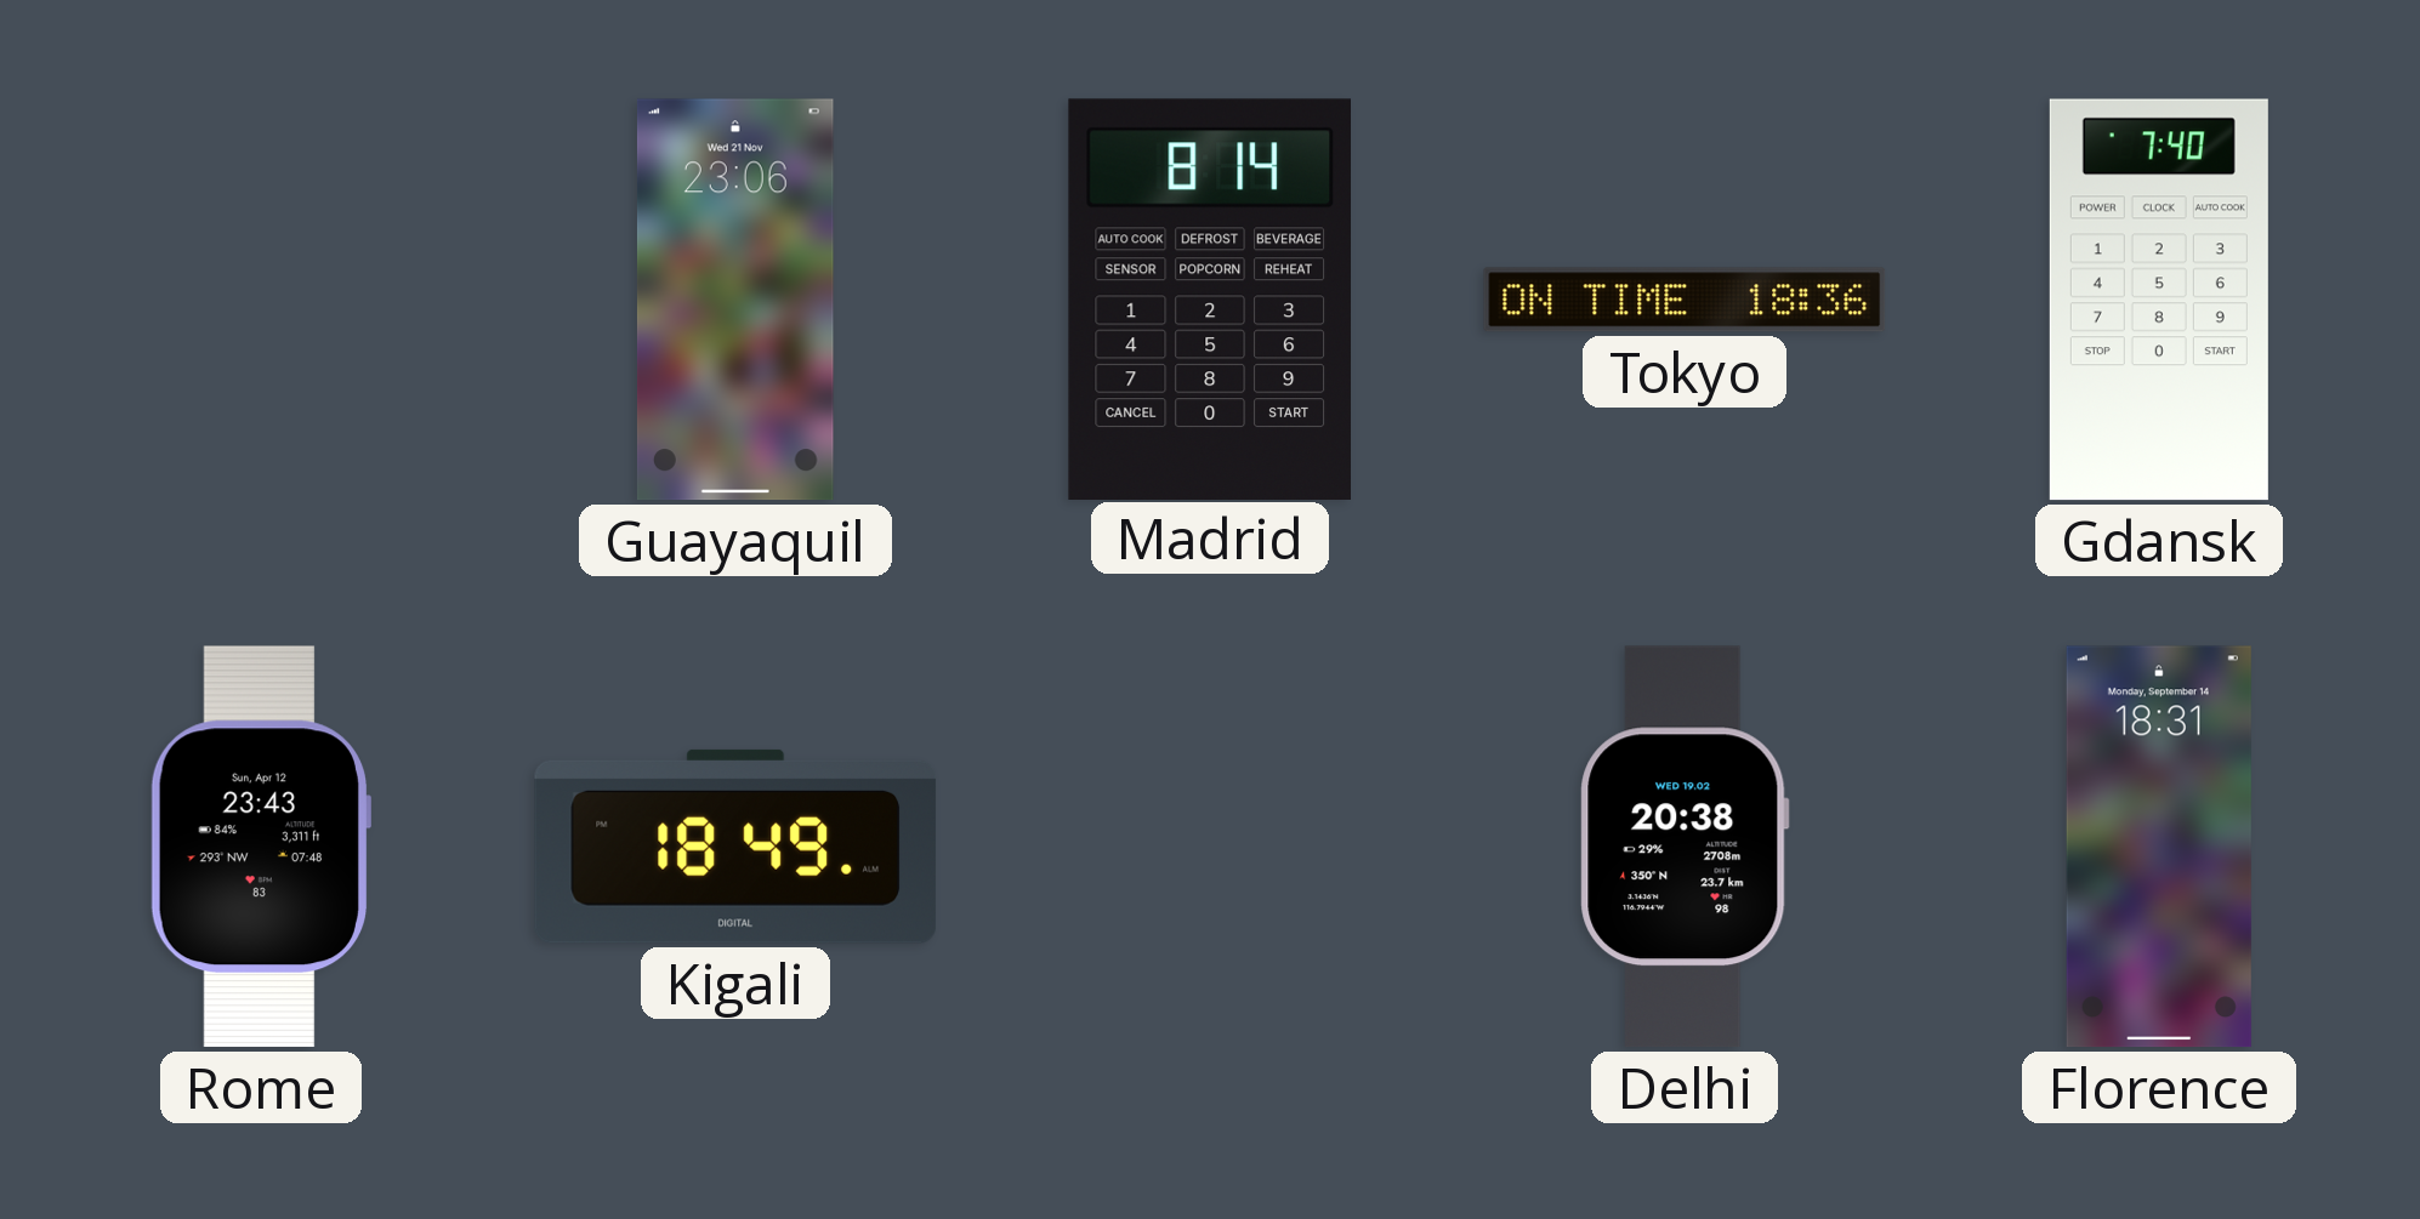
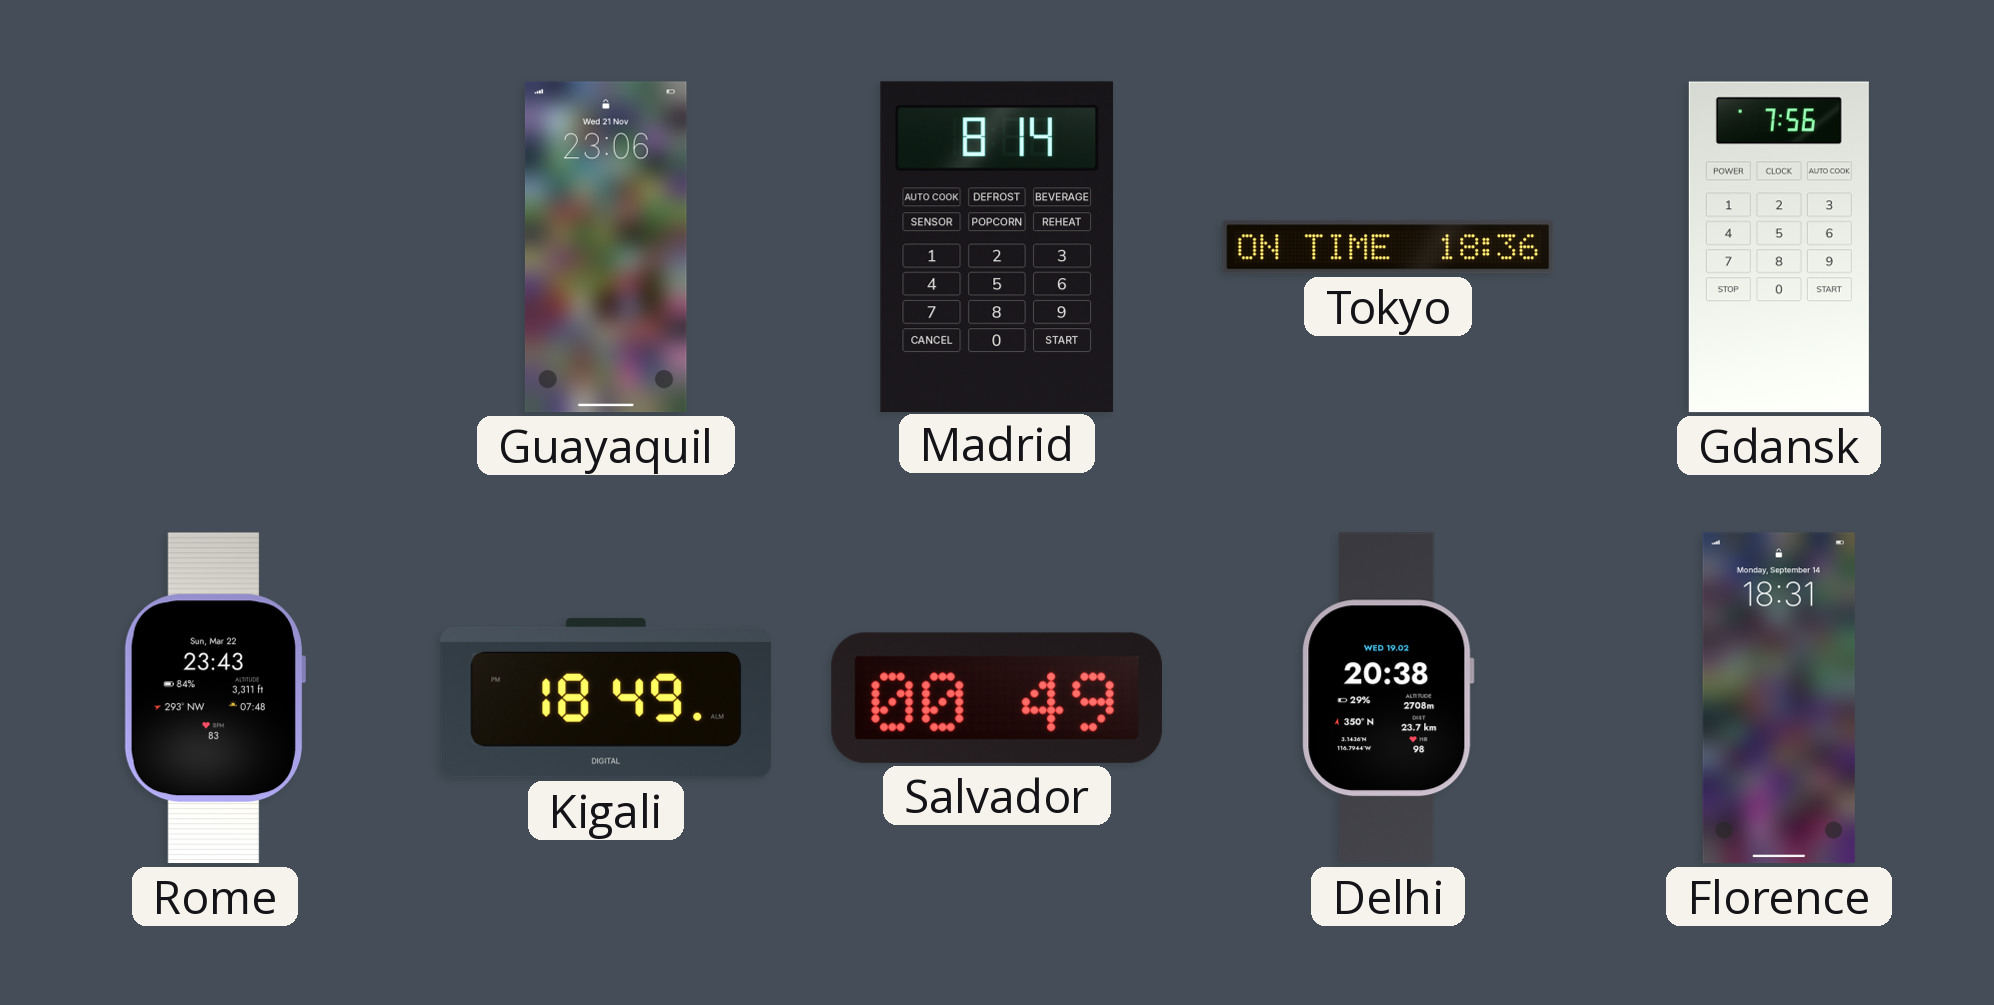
Gdansk: 7:40 -> 7:56 (1779, 247)
Rome date: Sun, Apr 12 -> Sun, Mar 22 (214, 698)
Salvador: none -> 00:49 (997, 698)
